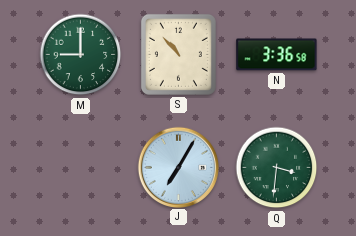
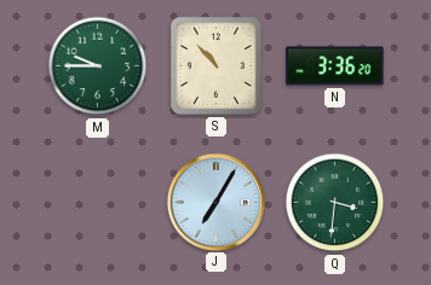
M: 9:00 -> 9:45 (98, 66)
N: 3:36:58 -> 3:36:20 (335, 66)
